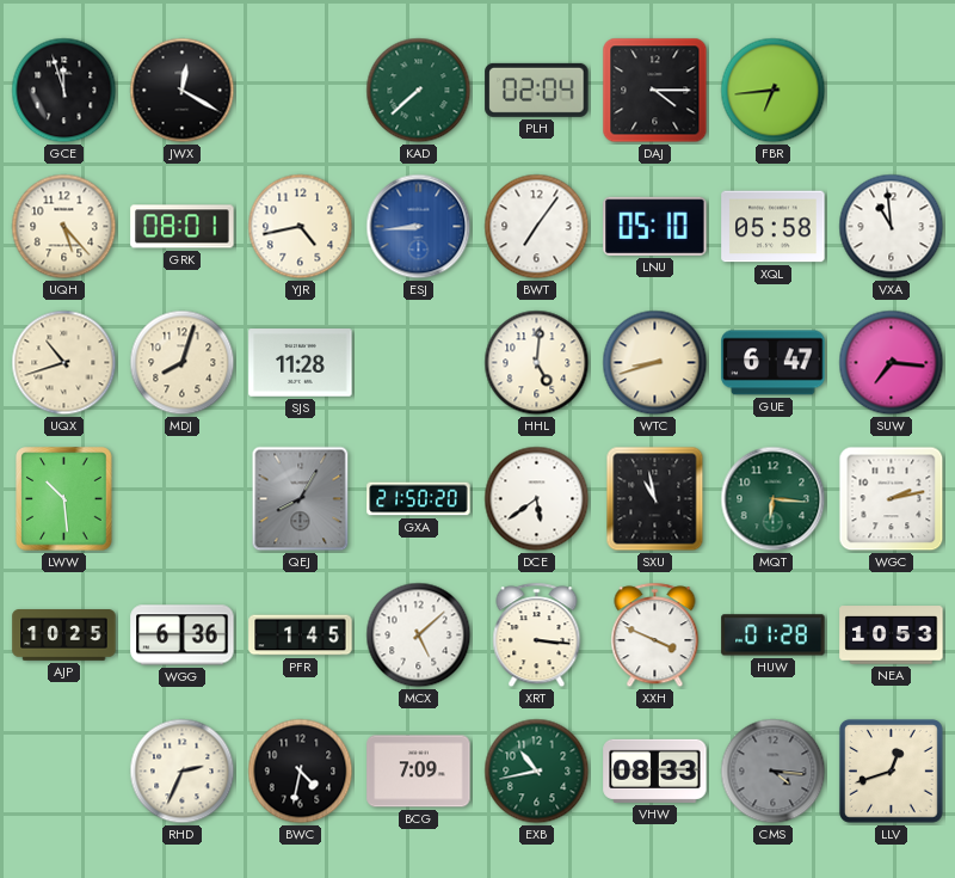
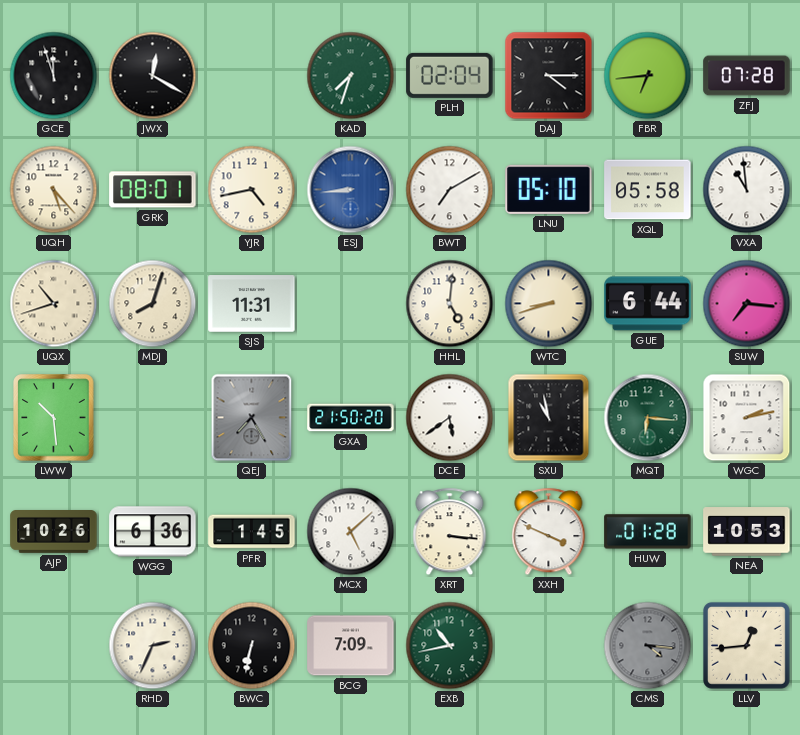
KAD: 7:38 -> 7:33 (351, 76)
ZFJ: none -> 07:28 (747, 76)
BWT: 7:06 -> 7:10 (450, 190)
SJS: 11:28 -> 11:31 (252, 304)
GUE: 6:47 -> 6:44 (648, 304)
QEJ: 8:05 -> 7:25 (252, 418)
AJP: 10:25 -> 10:26 (54, 532)
BWC: 4:32 -> 6:32 (252, 646)
VHW: 08:33 -> none (655, 770)
LLV: 12:42 -> 12:44 (746, 645)
